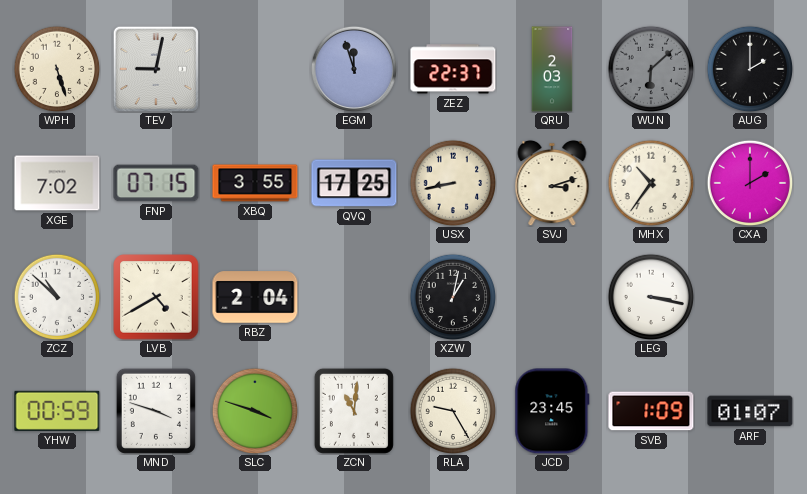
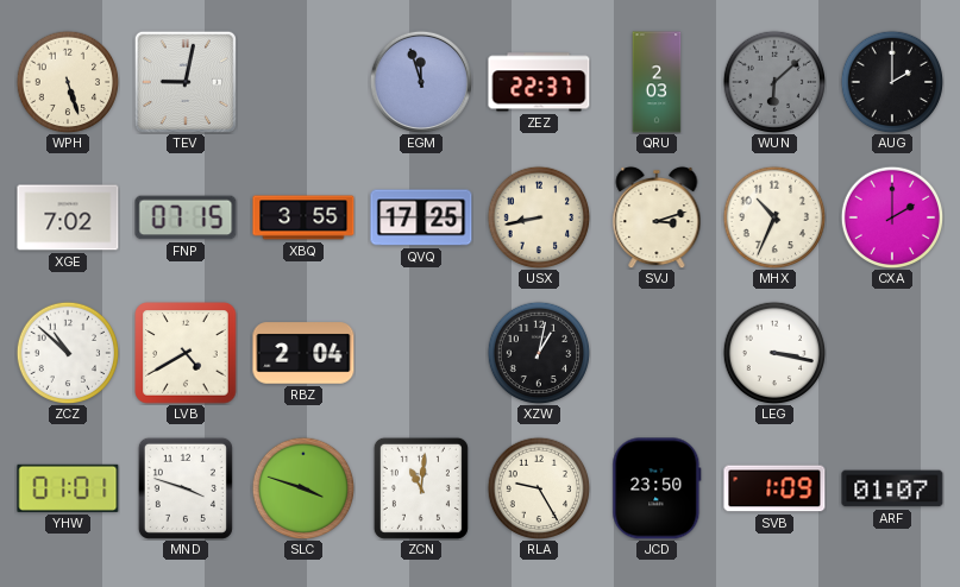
MHX: 10:36 -> 10:34 (774, 217)
YHW: 00:59 -> 01:01 (68, 488)
JCD: 23:45 -> 23:50 (657, 488)
